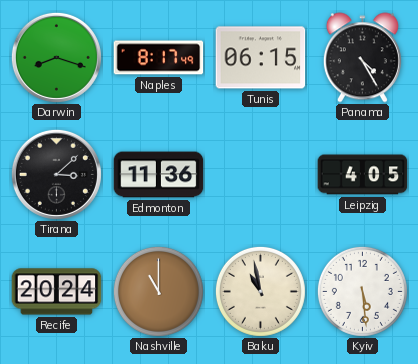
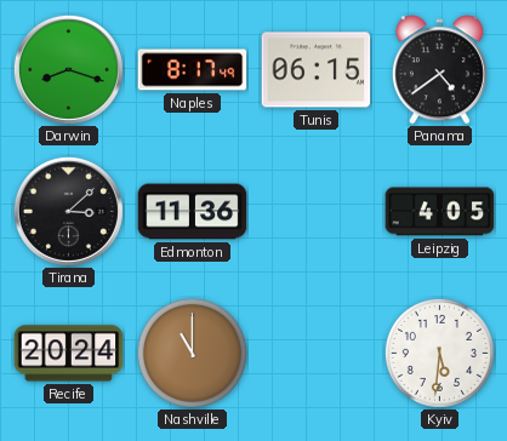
Panama: 4:25 -> 4:39 (439, 70)
Baku: 10:58 -> none (260, 291)
Kyiv: 5:29 -> 5:31 (439, 353)
